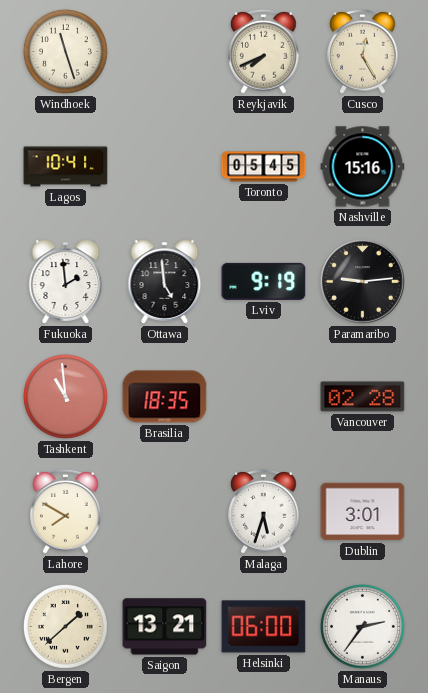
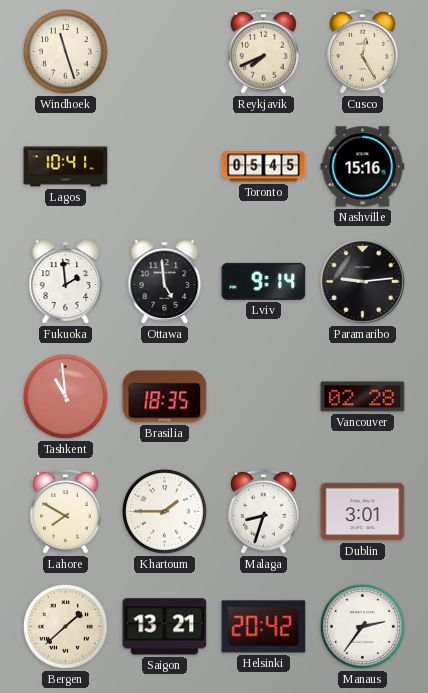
Lviv: 9:19 -> 9:14 (264, 281)
Khartoum: none -> 1:45 (164, 511)
Malaga: 5:33 -> 8:33 (264, 512)
Helsinki: 06:00 -> 20:42 (264, 627)
